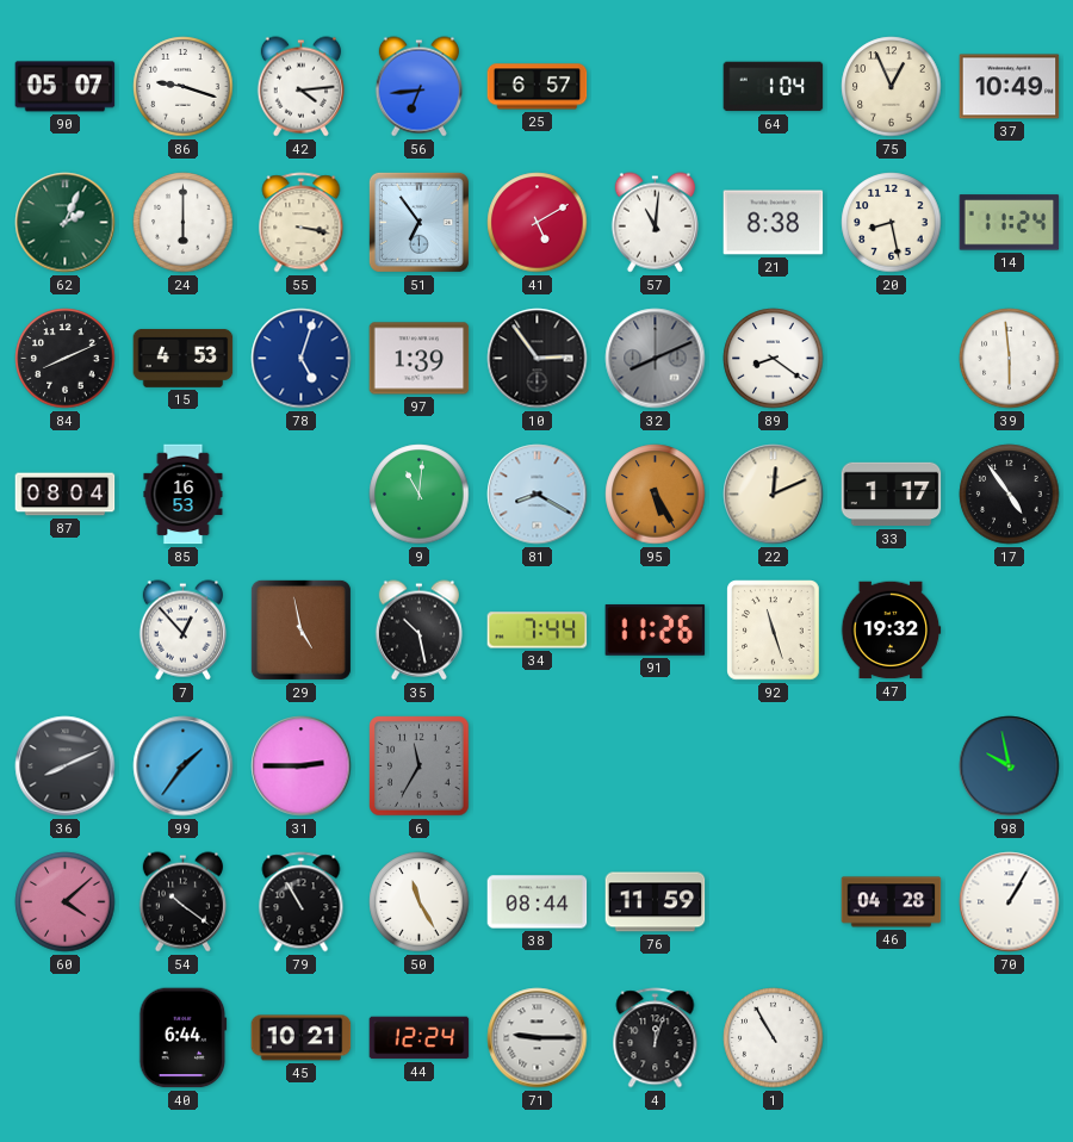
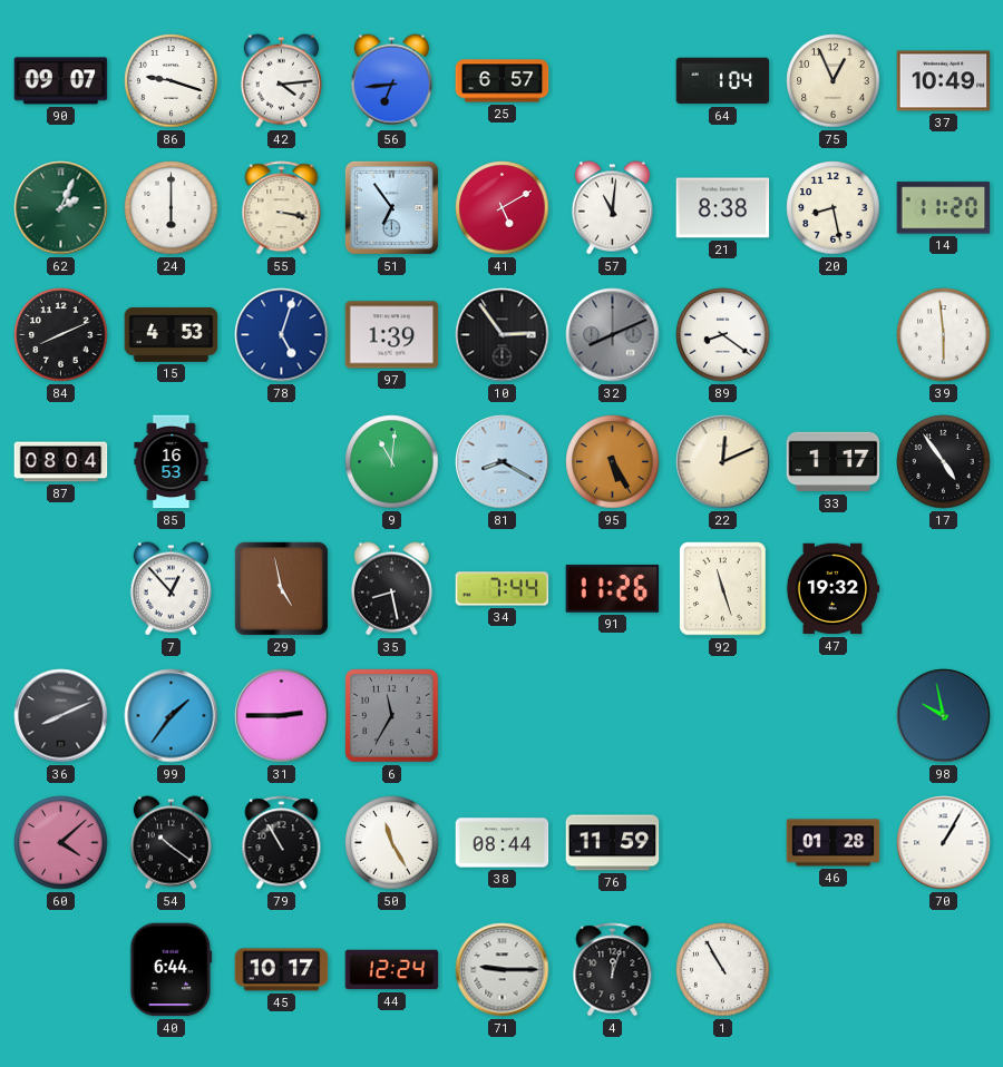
90: 05:07 -> 09:07 (61, 81)
14: 11:24 -> 11:20 (944, 208)
35: 10:28 -> 8:28 (391, 589)
46: 04:28 -> 01:28 (834, 843)
45: 10:21 -> 10:17 (282, 970)
